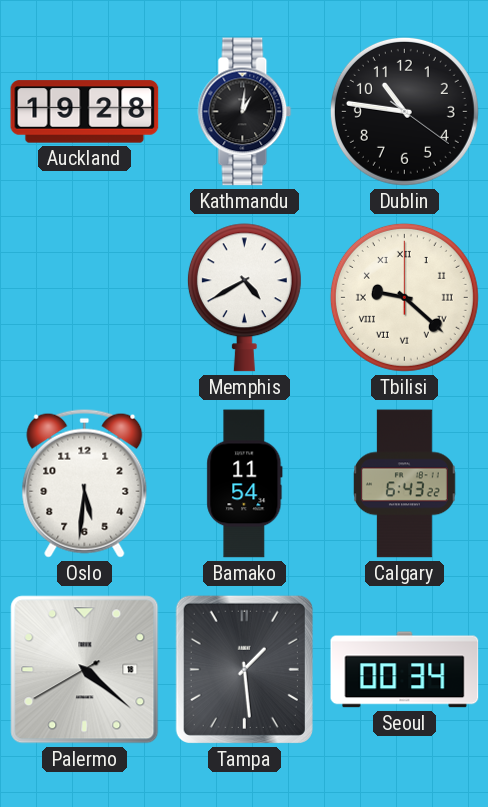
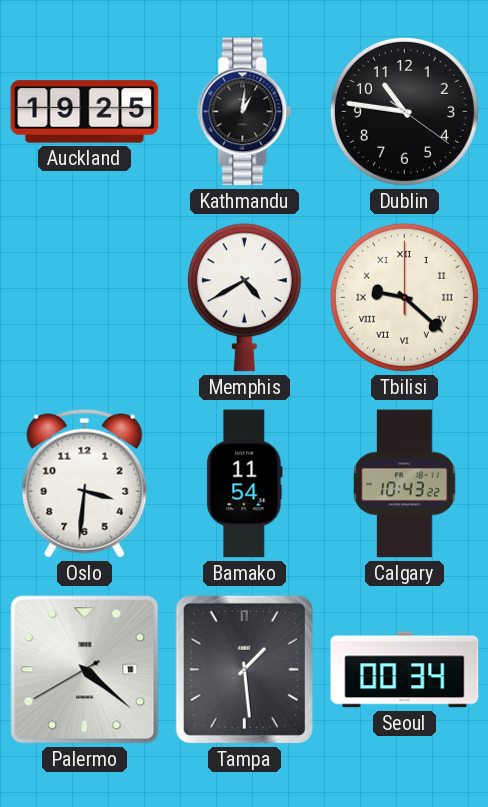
Auckland: 19:28 -> 19:25 (85, 112)
Oslo: 5:31 -> 3:31 (85, 483)
Calgary: 6:43 -> 10:43 (405, 484)
